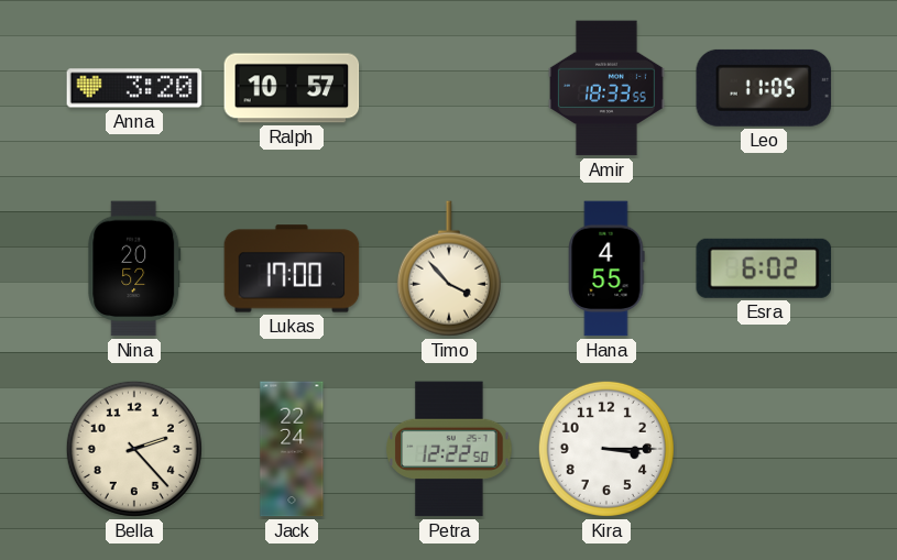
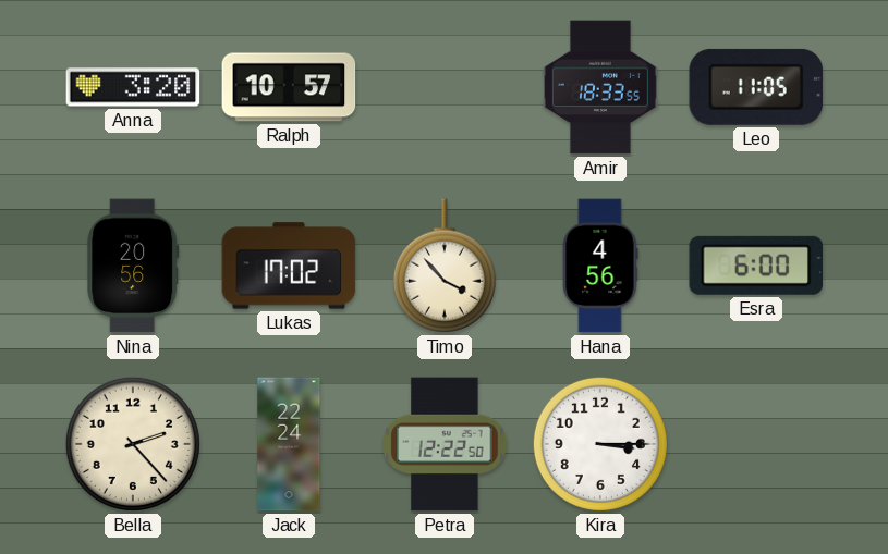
Nina: 20:52 -> 20:56 (133, 266)
Lukas: 17:00 -> 17:02 (289, 266)
Hana: 4:55 -> 4:56 (600, 266)
Esra: 6:02 -> 6:00 (756, 266)
